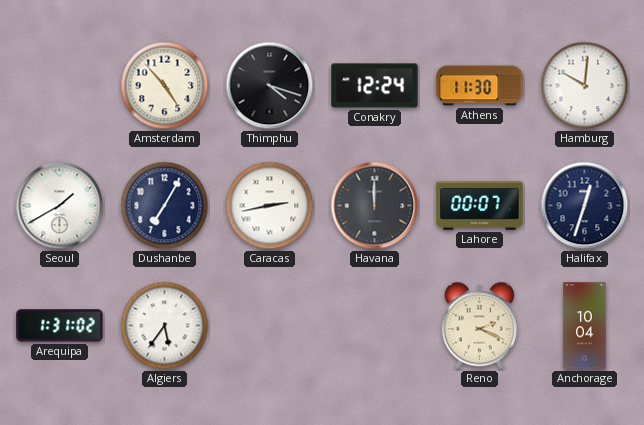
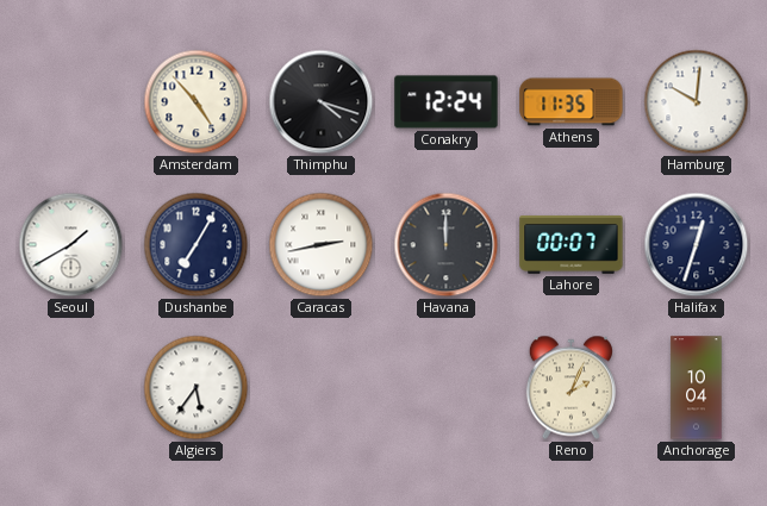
Athens: 11:30 -> 11:35 (572, 102)
Arequipa: 1:31 -> none (60, 326)
Reno: 2:19 -> 2:04 (570, 388)
